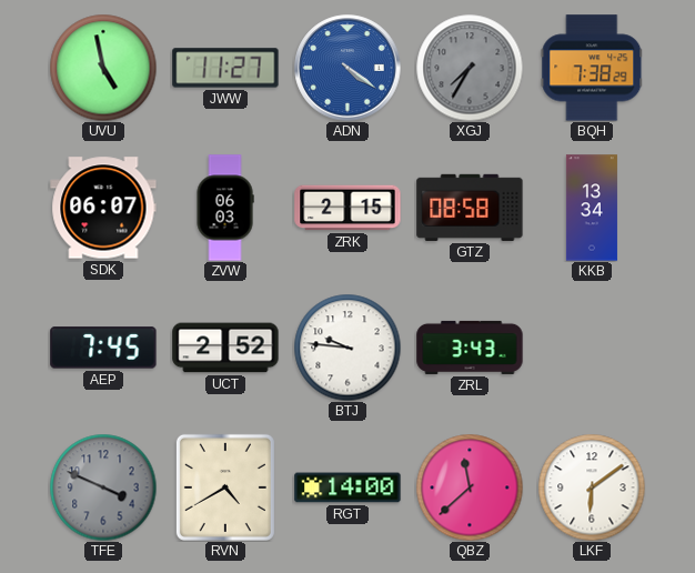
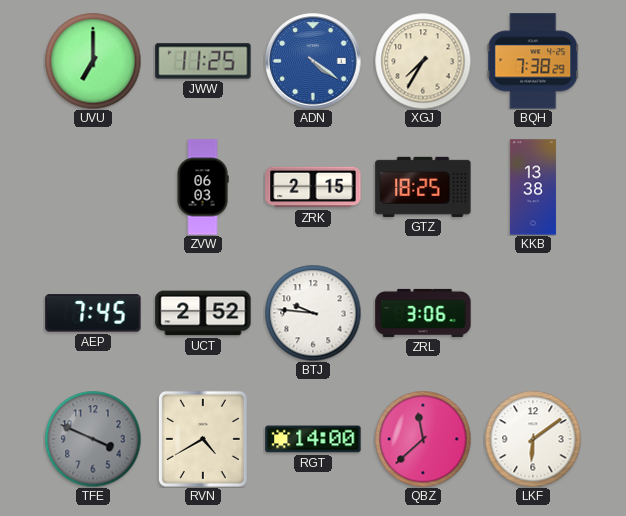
UVU: 4:58 -> 7:00 (93, 61)
JWW: 11:27 -> 11:25 (203, 61)
XGJ dial: grey -> cream (423, 61)
SDK: 06:07 -> none (103, 208)
GTZ: 08:58 -> 18:25 (423, 187)
KKB: 13:34 -> 13:38 (533, 187)
ZRL: 3:43 -> 3:06 (423, 313)
